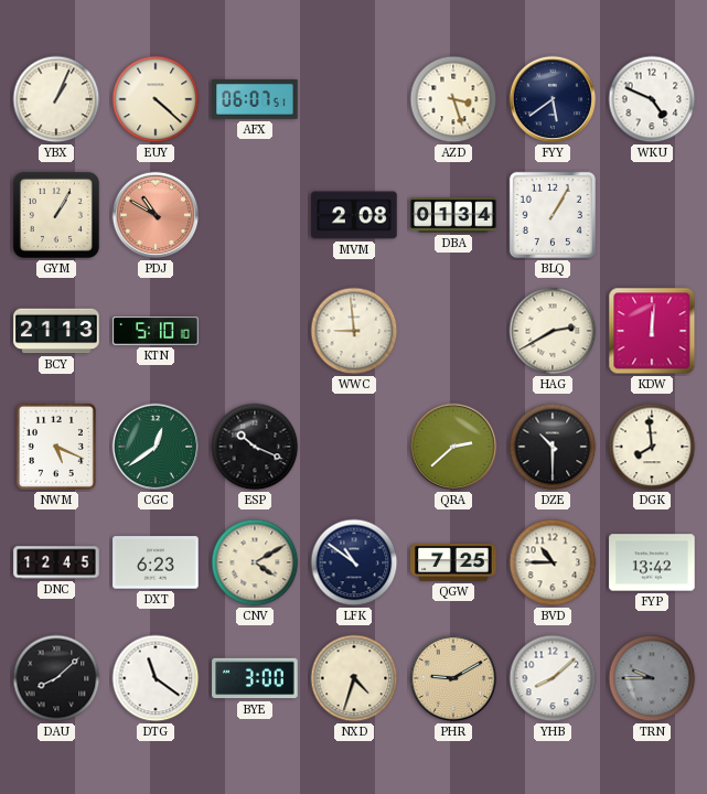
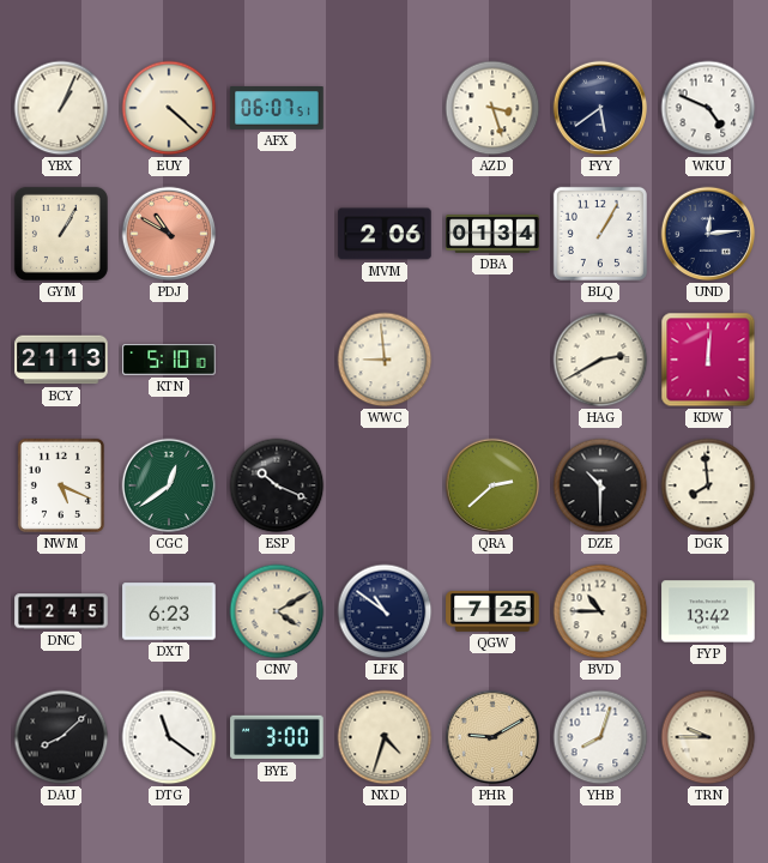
MVM: 2:08 -> 2:06 (385, 234)
UND: none -> 12:14 (708, 234)
YHB: 8:08 -> 8:03 (600, 737)
TRN dial: grey -> cream (708, 737)
